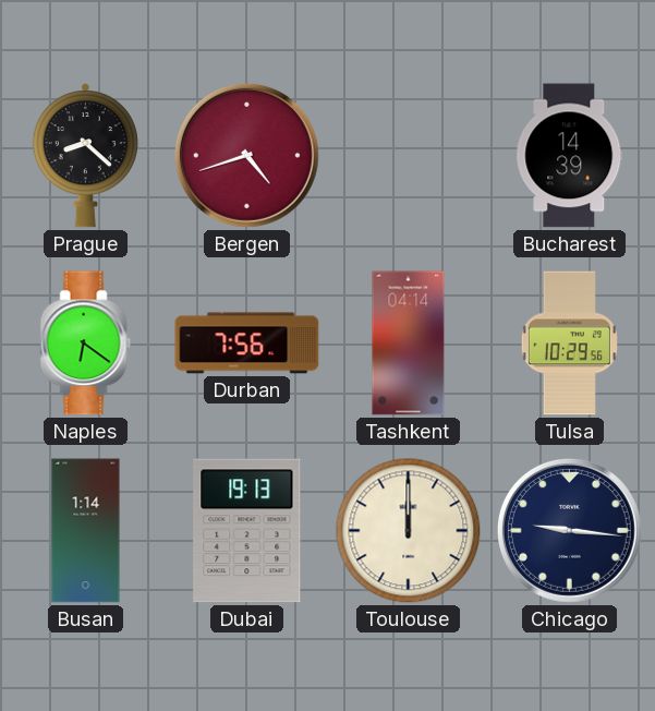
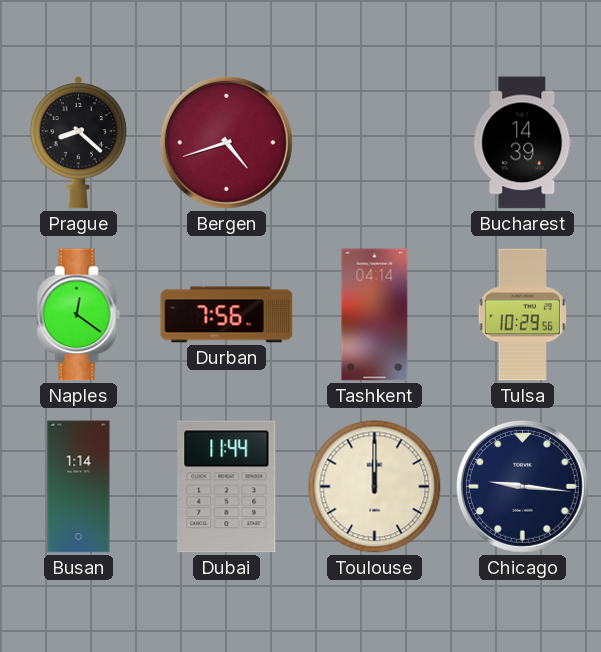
Naples: 6:21 -> 12:21 (79, 315)
Dubai: 19:13 -> 11:44 (227, 487)
